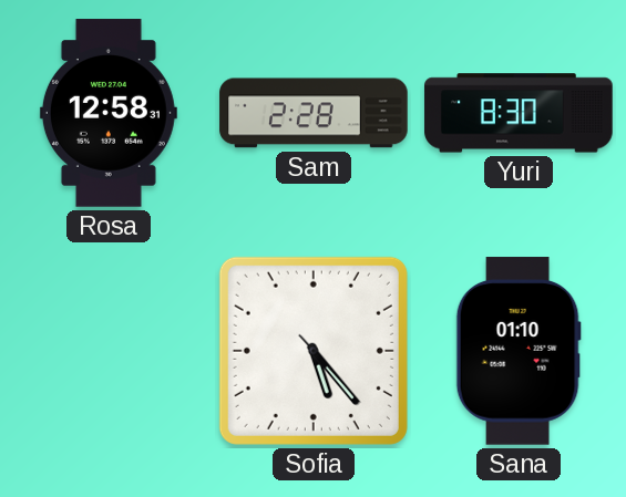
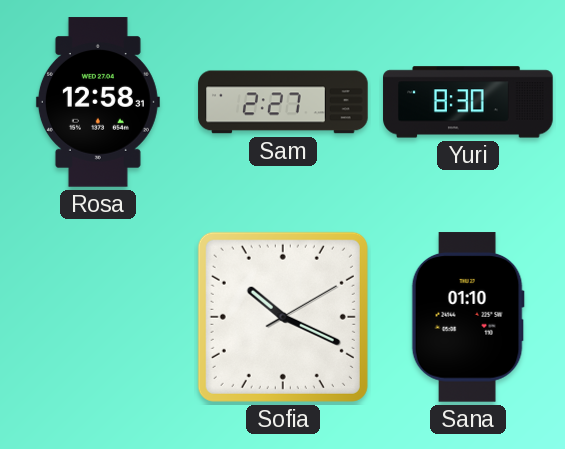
Sam: 2:28 -> 2:27 (283, 102)
Sofia: 5:23 -> 10:19 (283, 317)
